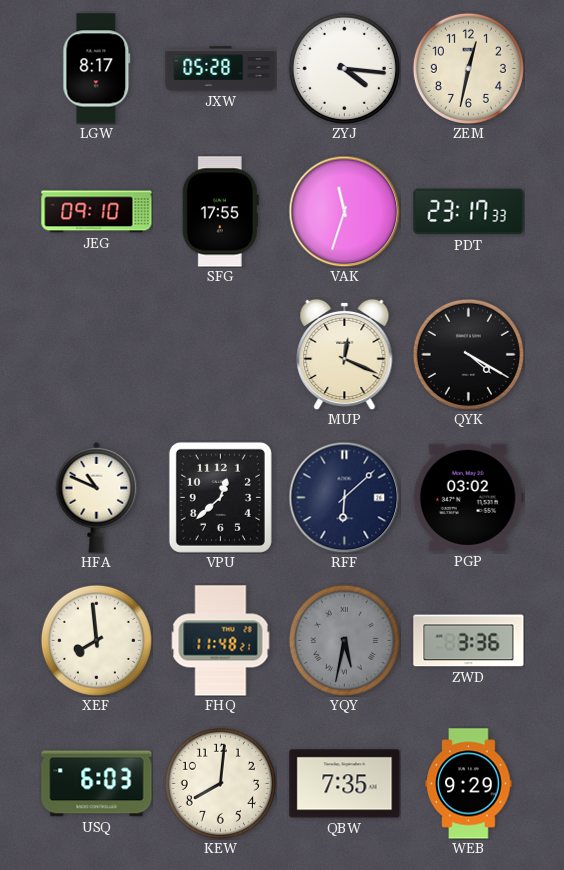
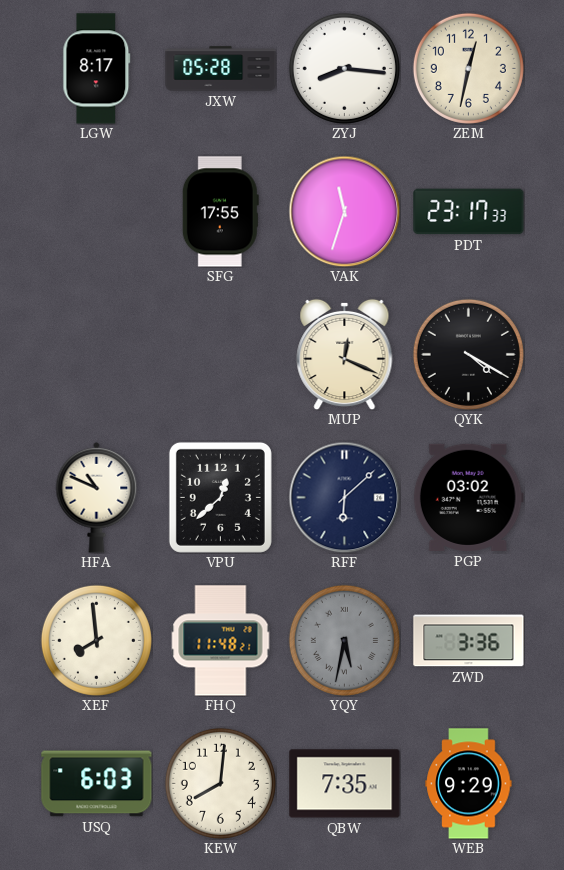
ZYJ: 4:16 -> 8:16 (344, 68)
JEG: 09:10 -> none (97, 212)
